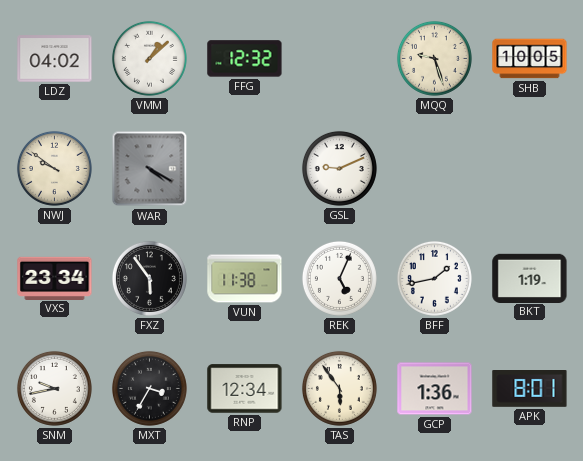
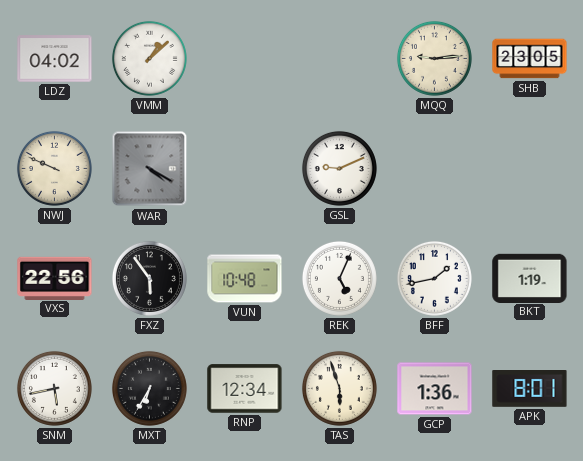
FFG: 12:32 -> none (245, 59)
MQQ: 9:27 -> 9:14 (434, 58)
SHB: 10:05 -> 23:05 (530, 59)
NWJ: 9:51 -> 9:49 (54, 168)
VXS: 23:34 -> 22:56 (55, 278)
VUN: 11:38 -> 10:48 (245, 279)
SNM: 9:43 -> 5:43 (54, 388)
MXT: 3:35 -> 6:35 (149, 388)
TAS: 5:54 -> 5:57 (339, 388)
